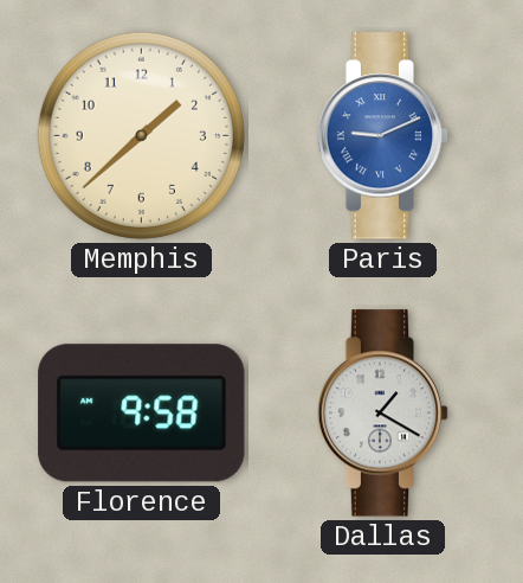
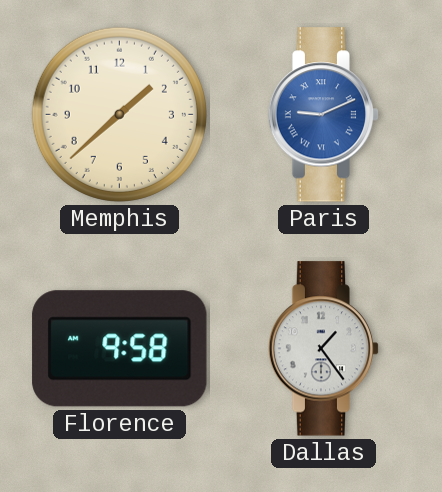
Dallas: 1:20 -> 1:24 (324, 349)
